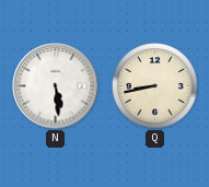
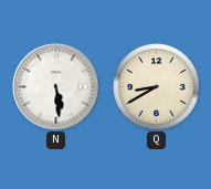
Q: 8:43 -> 8:40 (157, 87)
